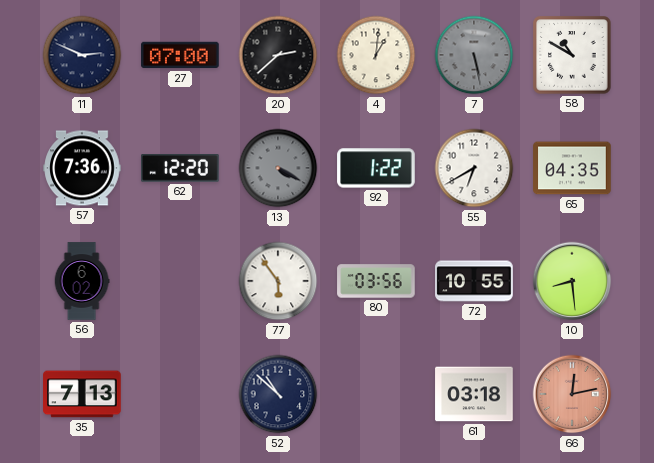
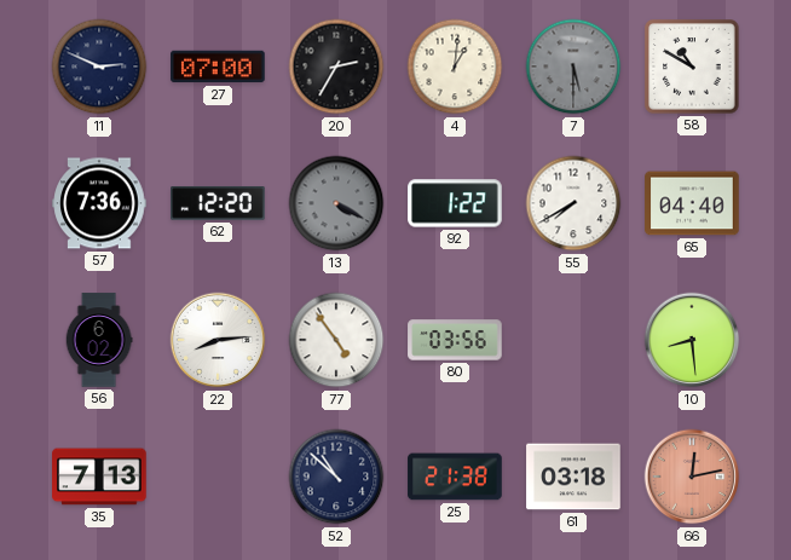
20: 2:38 -> 2:35 (336, 67)
7: 5:28 -> 5:30 (573, 67)
55: 6:40 -> 7:40 (573, 203)
65: 04:35 -> 04:40 (692, 203)
22: none -> 8:14 (218, 340)
77: 5:54 -> 4:54 (336, 340)
72: 10:55 -> none (474, 281)
25: none -> 21:38 (455, 477)
